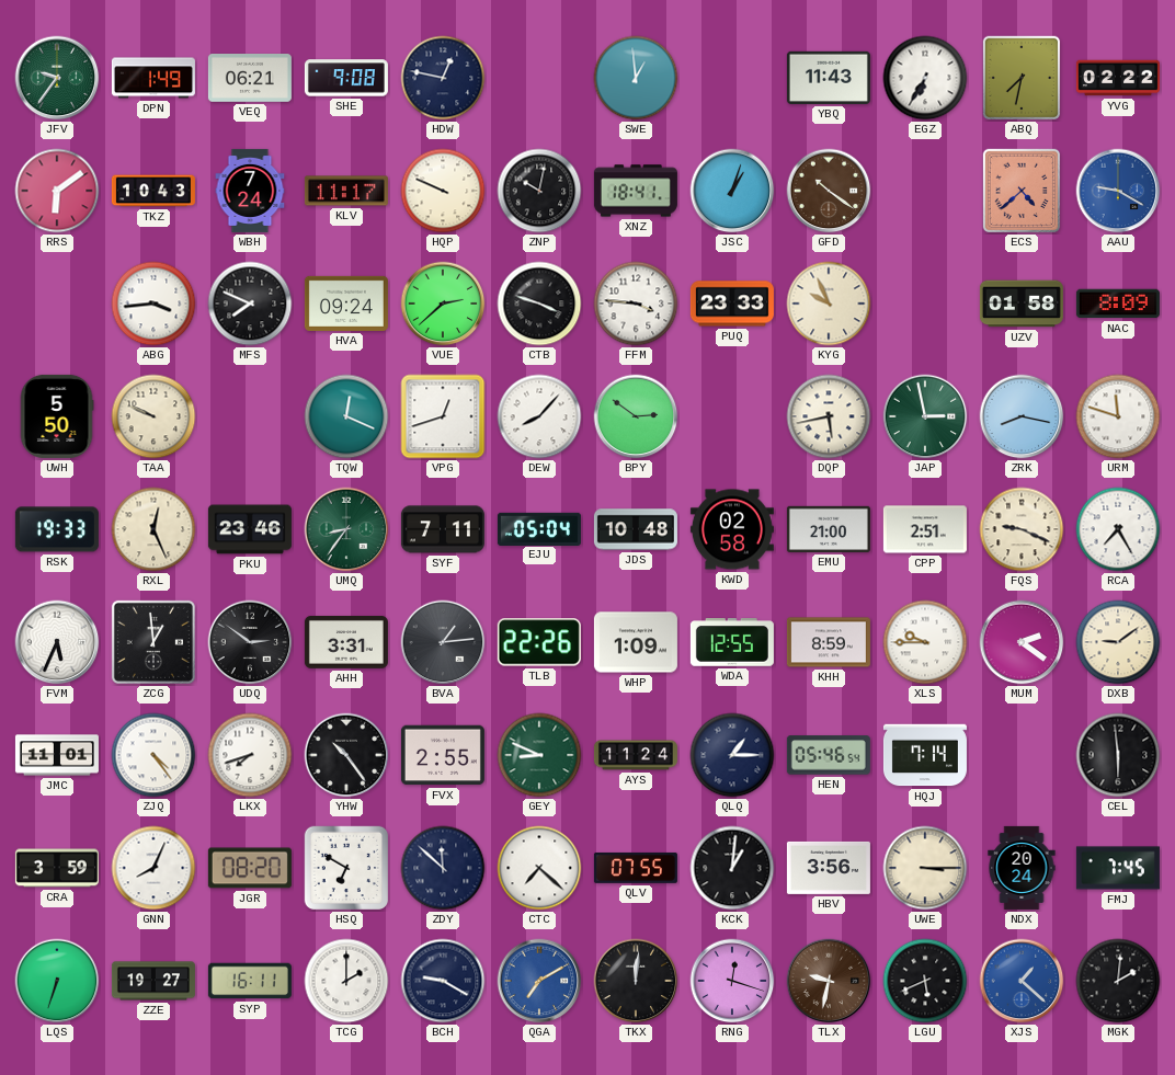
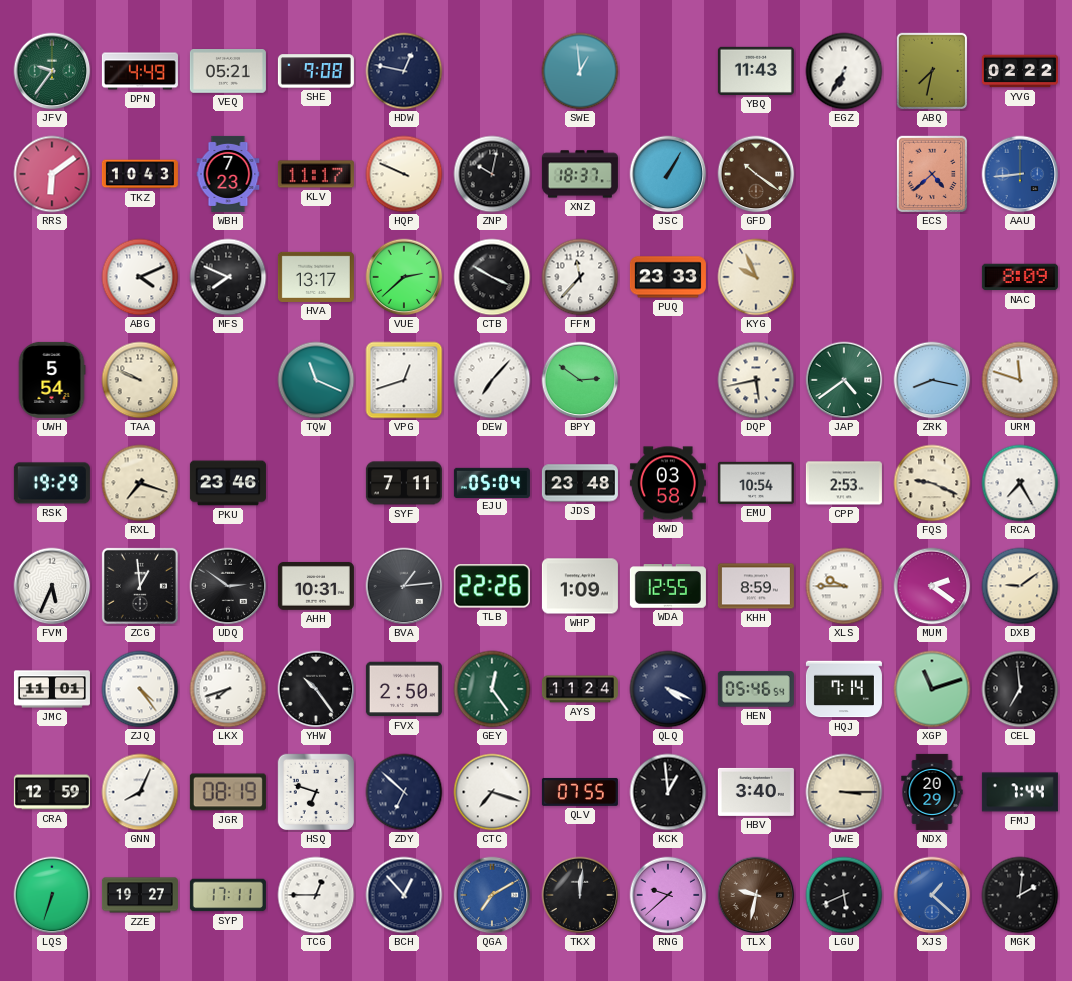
DPN: 1:49 -> 4:49 (140, 71)
VEQ: 06:21 -> 05:21 (228, 72)
WBH: 7:24 -> 7:23 (228, 174)
XNZ: 18:41 -> 18:37 (580, 174)
JSC: 1:03 -> 1:05 (668, 174)
AAU: 9:20 -> 8:44 (1020, 174)
ABG: 3:44 -> 4:11 (140, 277)
HVA: 09:24 -> 13:17 (316, 277)
CTB: 3:48 -> 3:50 (492, 277)
FFM: 3:46 -> 11:37 (580, 277)
UZV: 01:58 -> none (1022, 304)
UWH: 5:50 -> 5:54 (52, 380)
TQW: 12:19 -> 11:19 (316, 380)
DEW: 8:07 -> 7:07 (492, 380)
JAP: 2:58 -> 4:39 (844, 380)
RSK: 19:33 -> 19:29 (52, 483)
RXL: 12:26 -> 7:18 (140, 483)
UMQ: 8:36 -> none (346, 529)
JDS: 10:48 -> 23:48 (580, 483)
KWD: 02:58 -> 03:58 (668, 483)
EMU: 21:00 -> 10:54 (756, 483)
CPP: 2:51 -> 2:53 (844, 483)
AHH: 3:31 -> 10:31 (316, 586)
FVX: 2:55 -> 2:50 (404, 689)
GEY: 8:49 -> 12:24 (492, 689)
QLQ: 1:15 -> 4:19 (668, 689)
XGP: none -> 11:12 (932, 689)
CEL: 5:59 -> 6:59 (1020, 689)
CRA: 3:59 -> 12:59 (52, 792)
JGR: 08:20 -> 08:19 (228, 792)
HSQ: 6:50 -> 6:48 (316, 792)
ZDY: 11:52 -> 6:52 (404, 792)
CTC: 7:22 -> 7:18 (492, 792)
KCK: 1:01 -> 12:59 (668, 792)
HBV: 3:56 -> 3:40 (756, 792)
NDX: 20:24 -> 20:29 (932, 792)
FMJ: 7:45 -> 7:44 (1020, 792)
SYP: 16:11 -> 17:11 (228, 895)
TCG: 2:00 -> 12:45 (316, 895)
BCH: 9:20 -> 12:53 (404, 895)
RNG: 12:18 -> 9:38 (668, 895)
